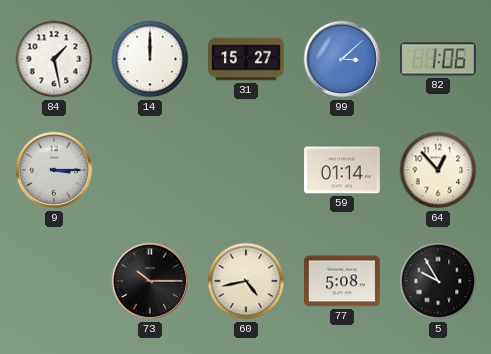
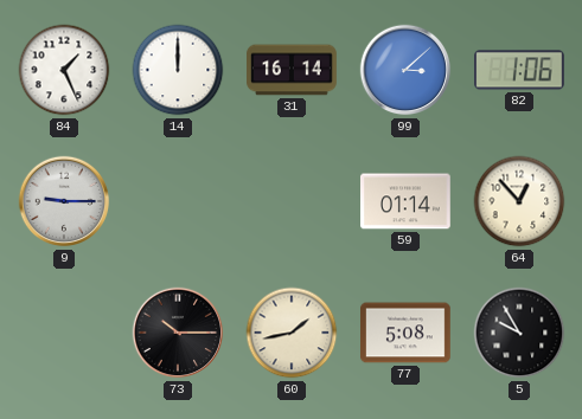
84: 1:28 -> 1:26 (64, 70)
31: 15:27 -> 16:14 (292, 70)
9: 3:15 -> 9:15 (64, 201)
60: 4:43 -> 1:43 (292, 333)
